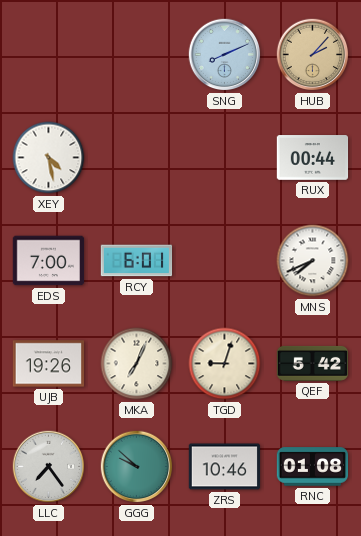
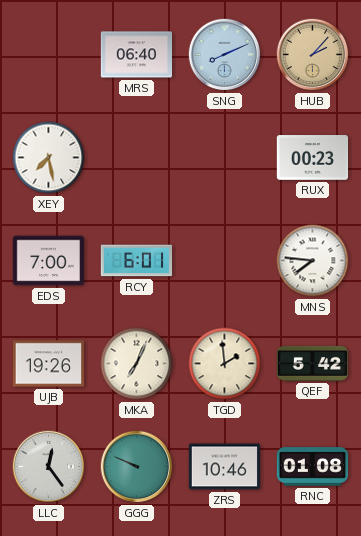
MRS: none -> 06:40 (137, 55)
XEY: 4:28 -> 7:28 (49, 158)
RUX: 00:44 -> 00:23 (313, 158)
MNS: 7:41 -> 7:46 (313, 261)
TGD: 9:03 -> 1:59 (225, 364)
LLC: 7:24 -> 12:24 (49, 467)
GGG: 9:52 -> 9:49 (137, 467)
